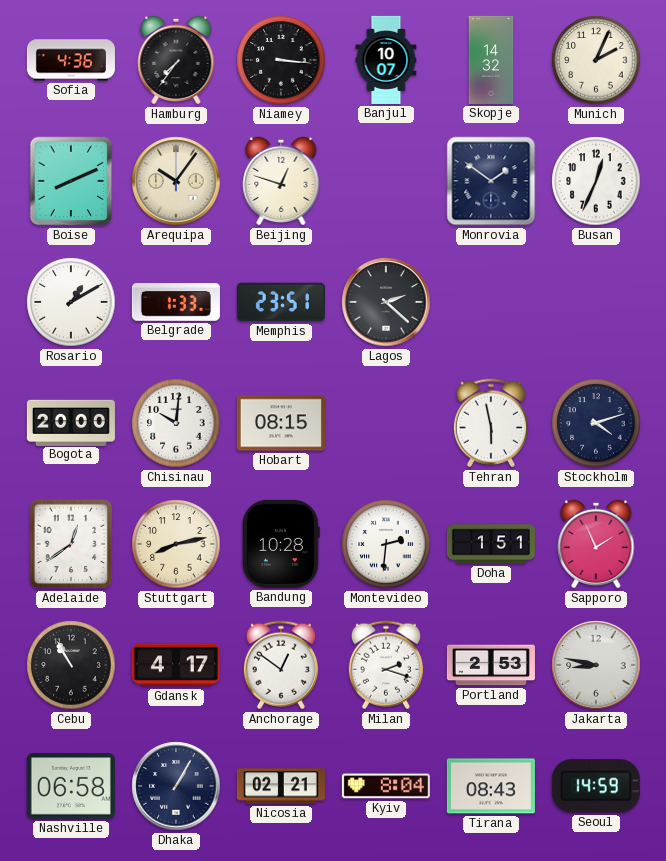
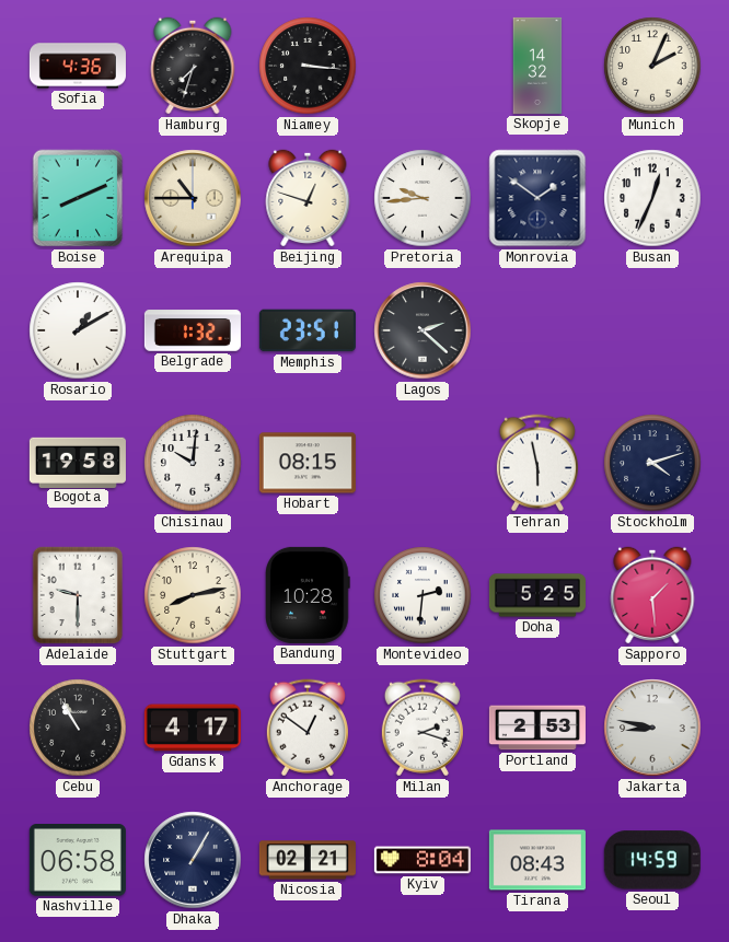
Hamburg: 7:36 -> 7:33 (193, 66)
Banjul: 10:07 -> none (386, 60)
Arequipa: 10:06 -> 10:45 (193, 198)
Pretoria: none -> 9:44 (423, 198)
Belgrade: 1:33 -> 1:32 (193, 330)
Bogota: 20:00 -> 19:58 (78, 462)
Adelaide: 12:39 -> 9:30 (78, 595)
Doha: 1:51 -> 5:25 (537, 595)
Sapporo: 1:56 -> 1:29 (652, 595)
